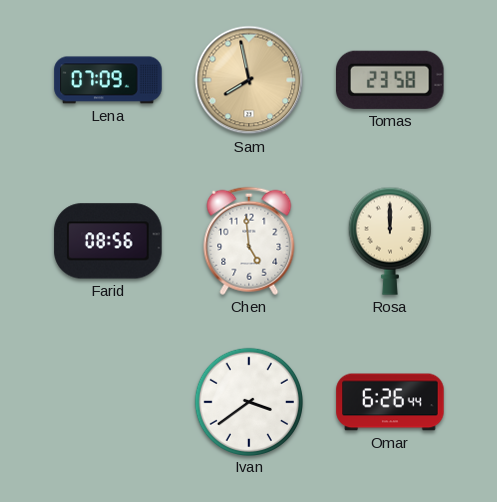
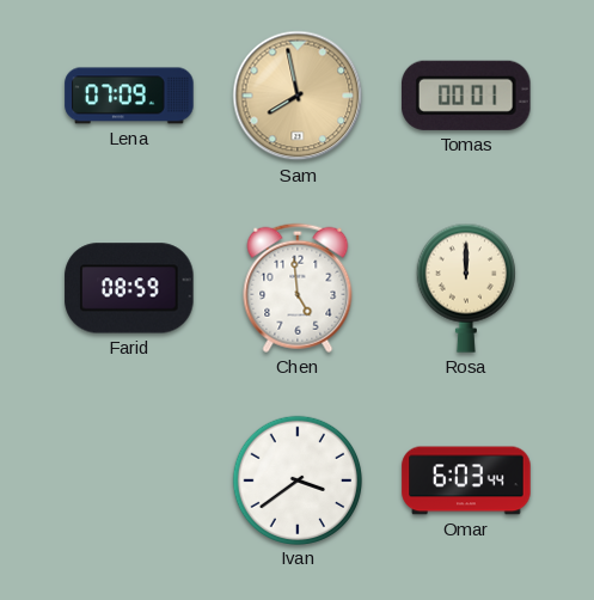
Tomas: 23:58 -> 00:01 (467, 96)
Farid: 08:56 -> 08:59 (129, 288)
Omar: 6:26 -> 6:03 (466, 480)
